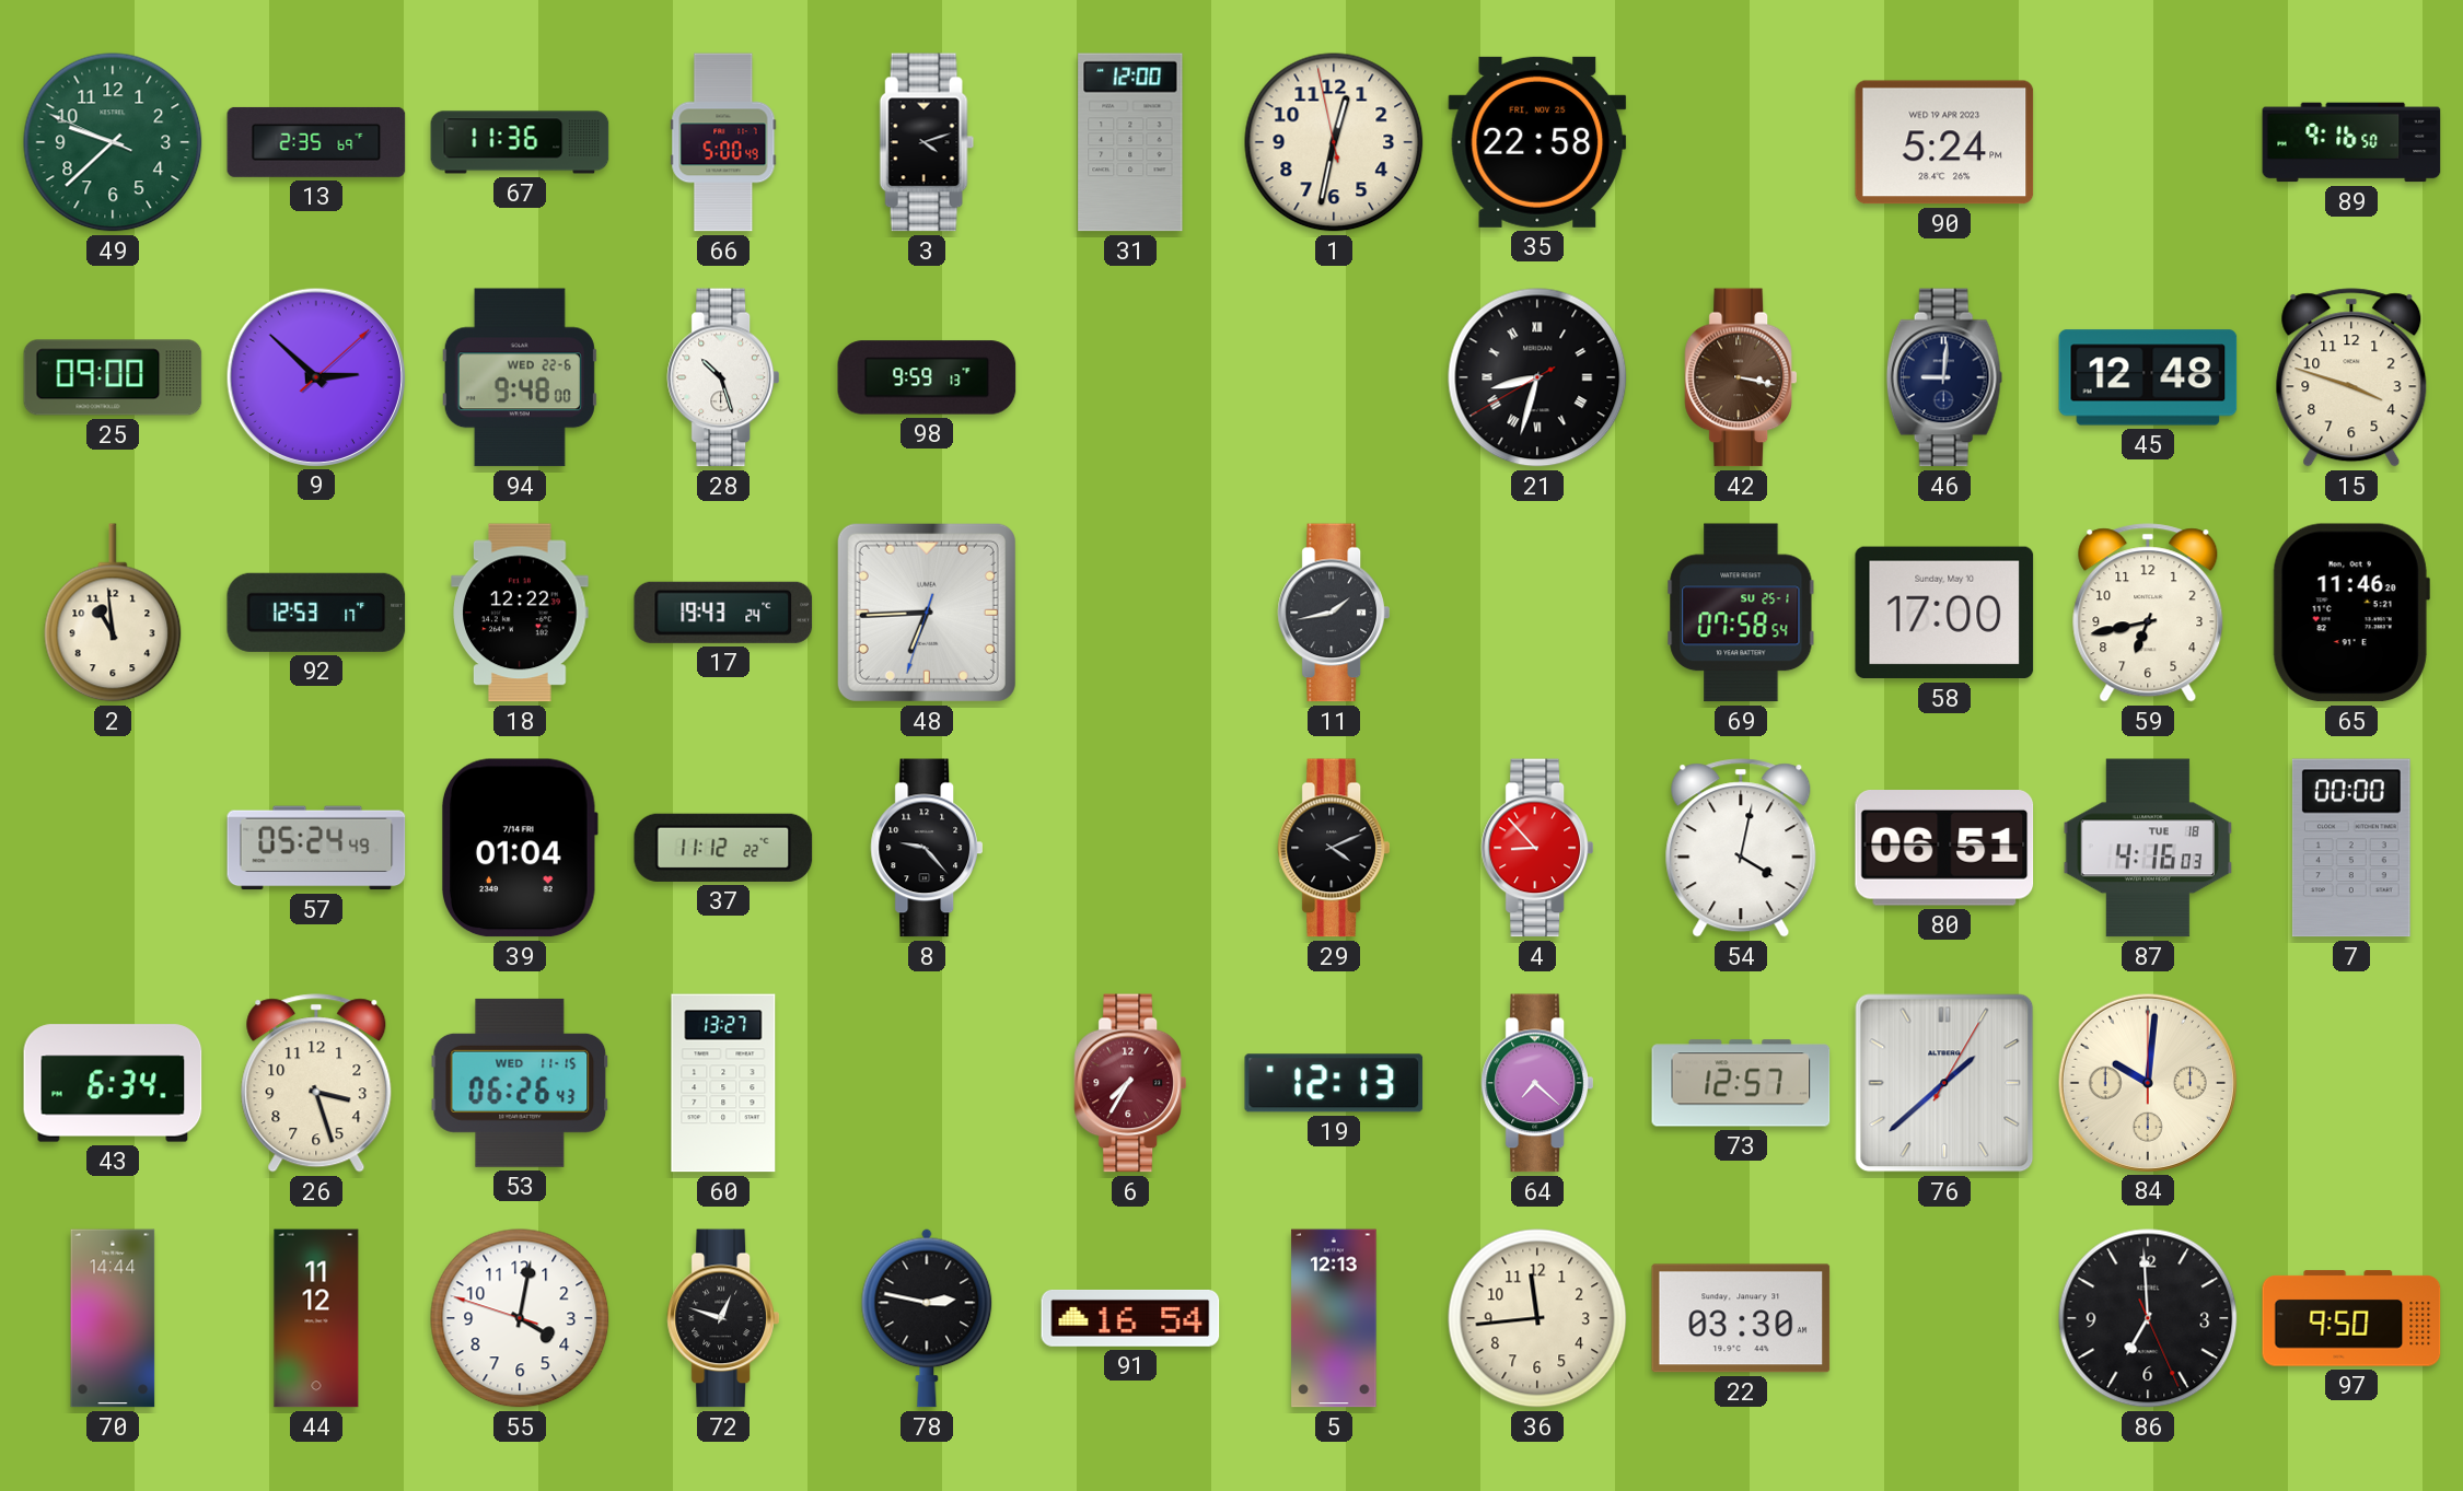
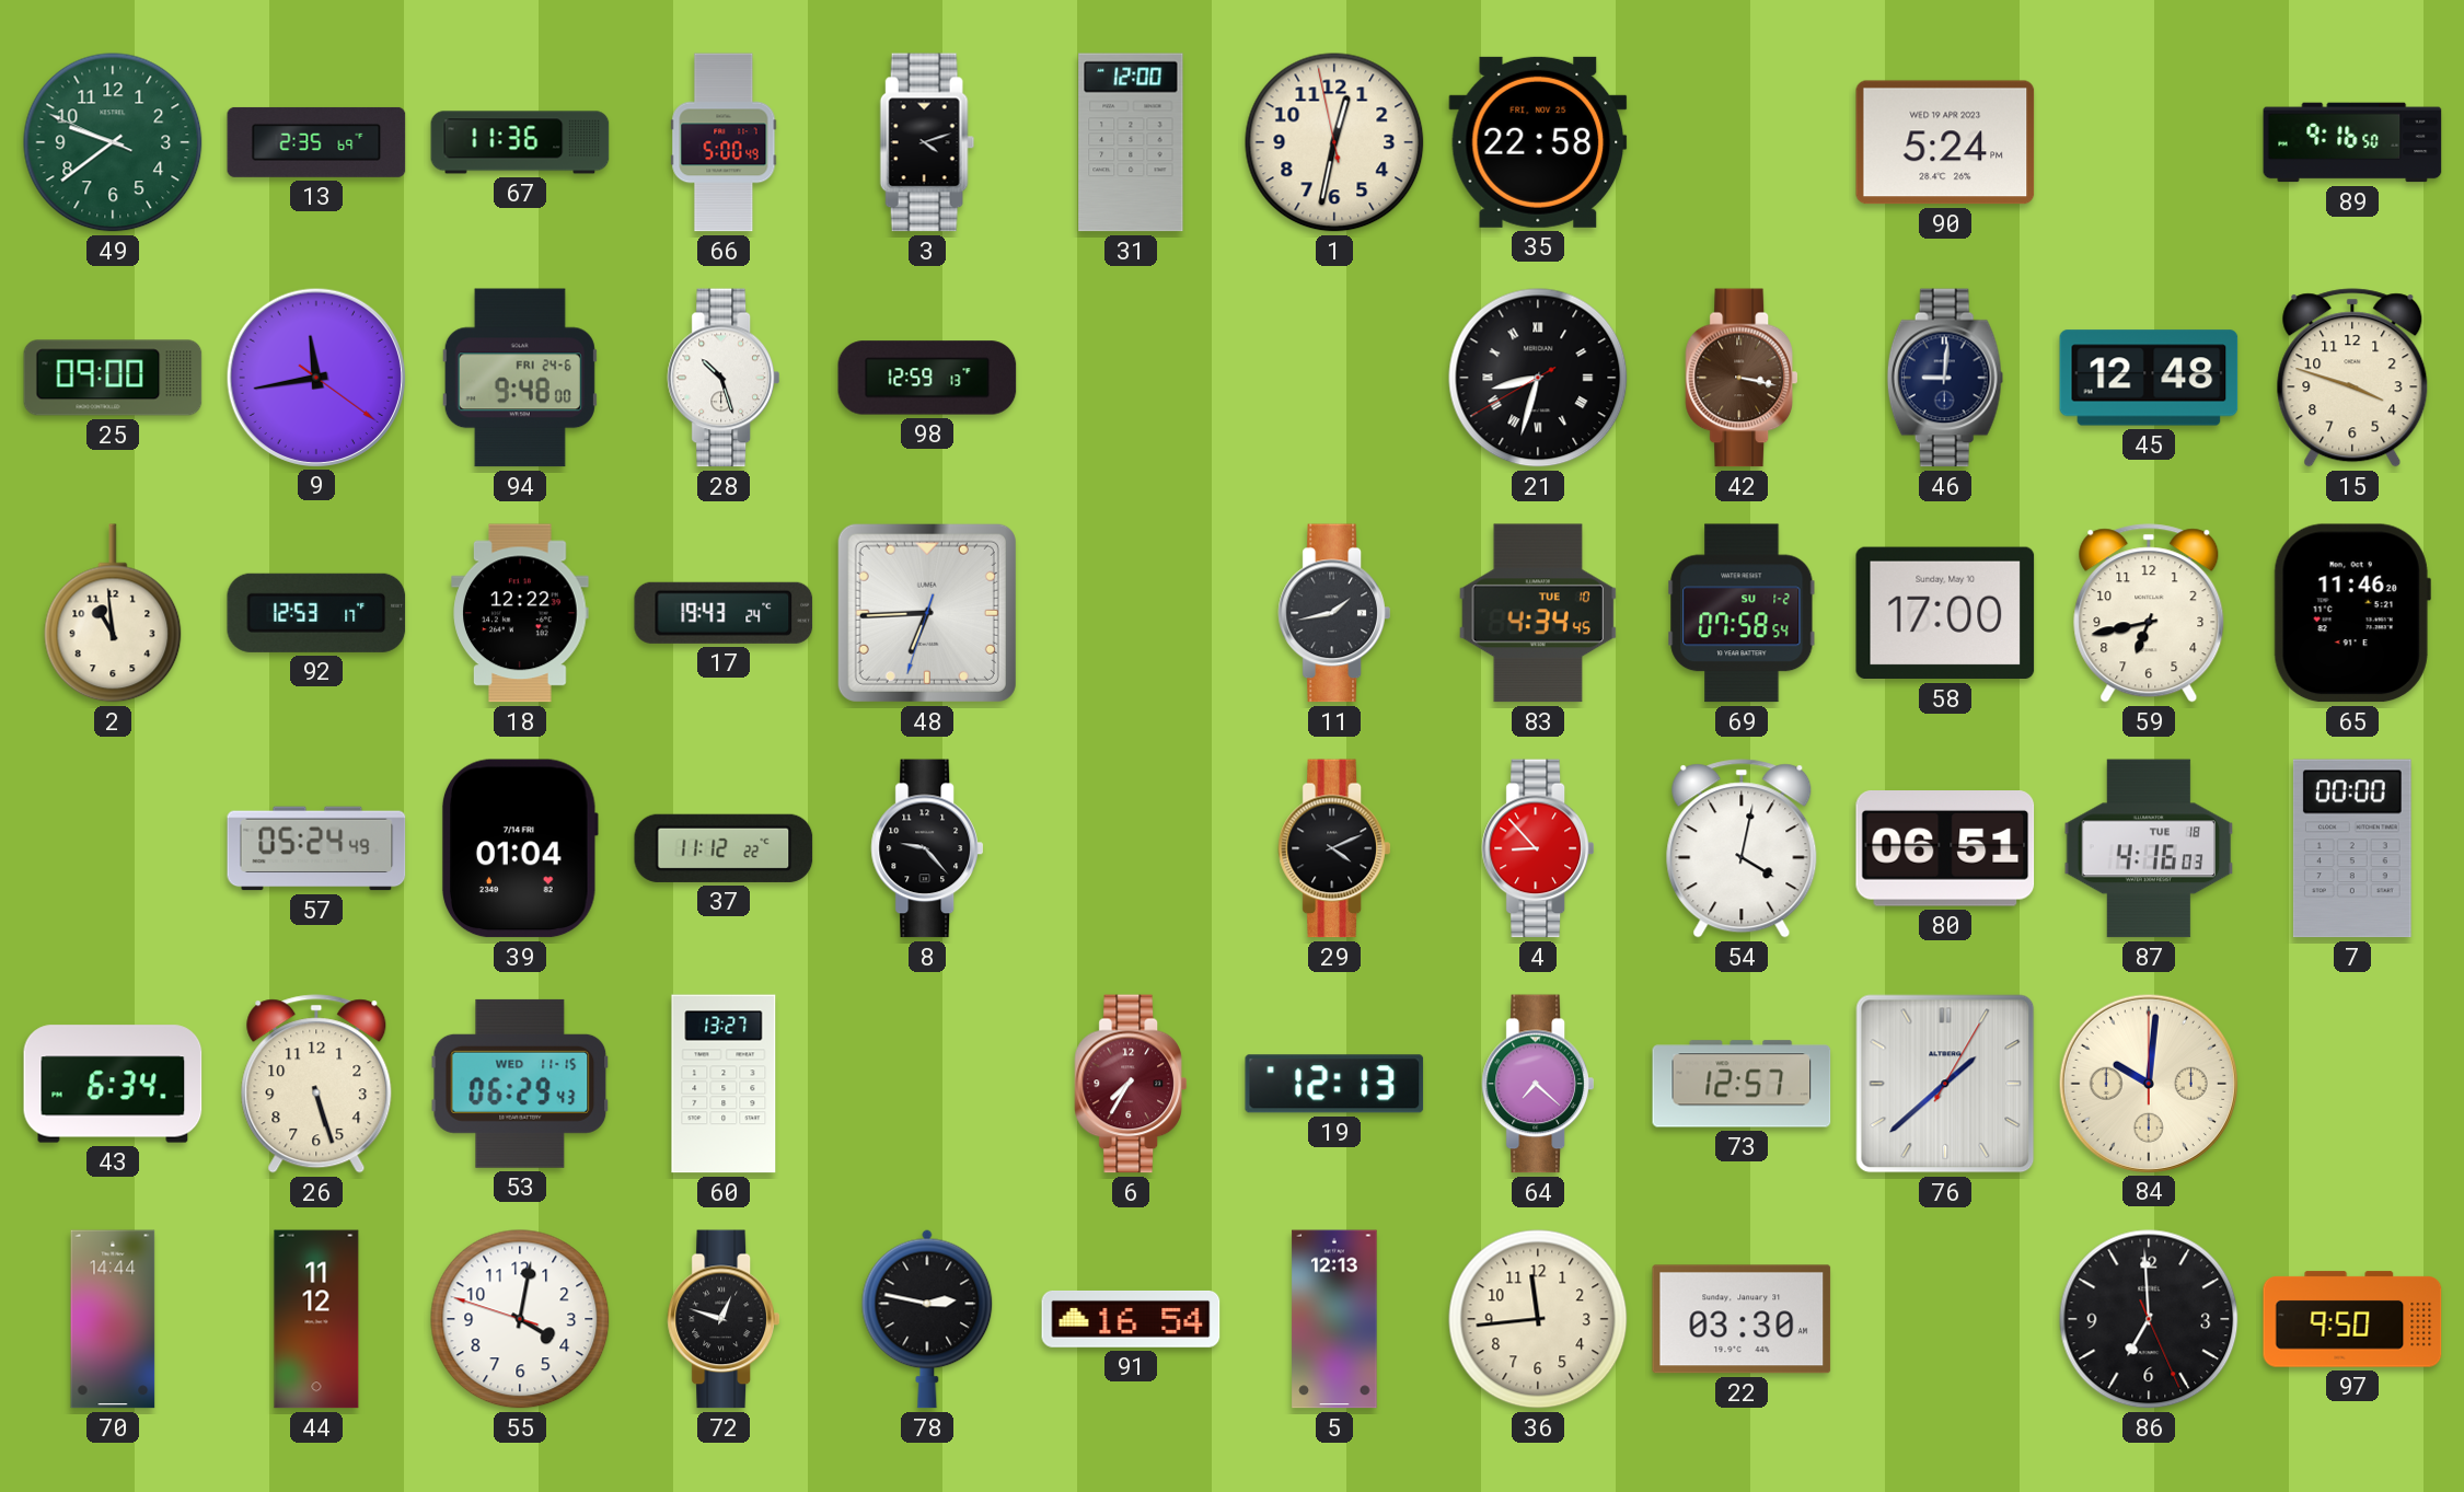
49: 9:37 -> 9:38 (113, 142)
9: 2:52 -> 11:43 (315, 377)
94 date: WED 22-6 -> FRI 24-6 (520, 378)
98: 9:59 -> 12:59 (927, 378)
83: none -> 4:34 (1537, 613)
69 date: SU 25-1 -> SU 1-2 (1742, 613)
26: 3:27 -> 5:27 (316, 1084)
53: 06:26 -> 06:29 (520, 1084)
